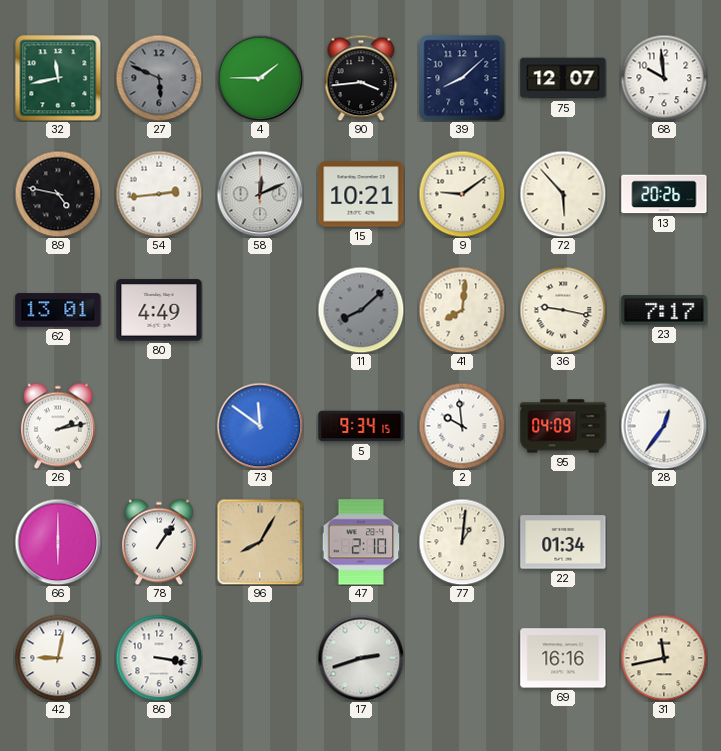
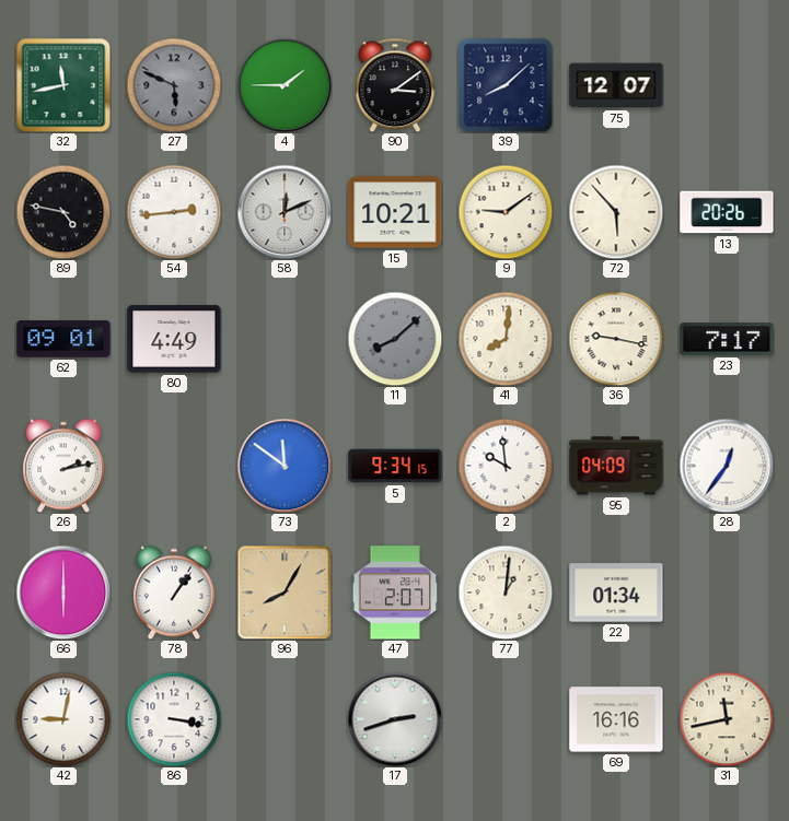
90: 3:44 -> 3:09 (395, 85)
68: 9:59 -> none (664, 78)
62: 13:01 -> 09:01 (63, 339)
47: 2:10 -> 2:07 (395, 593)
